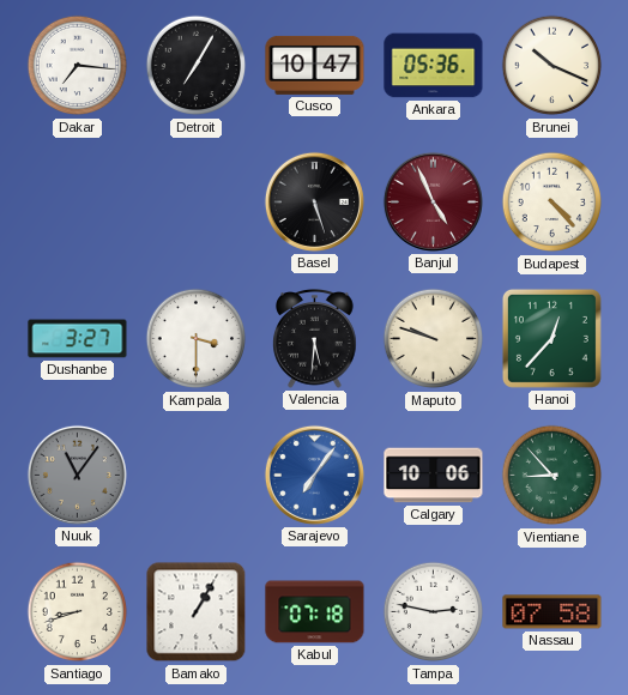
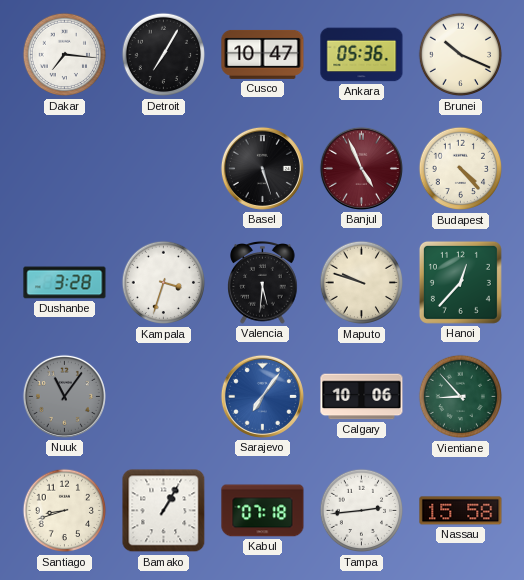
Dushanbe: 3:27 -> 3:28 (65, 283)
Kampala: 3:30 -> 3:33 (164, 283)
Tampa: 2:47 -> 2:44 (362, 511)
Nassau: 07:58 -> 15:58 (461, 511)
